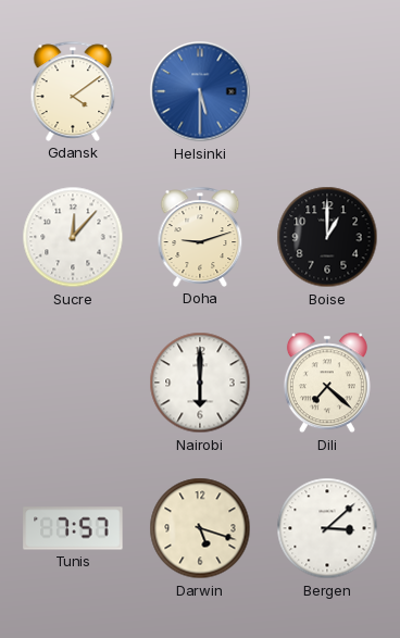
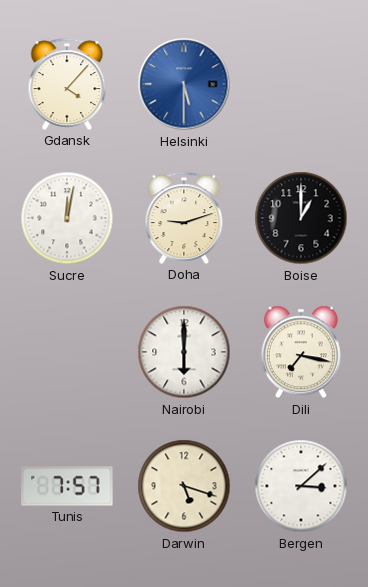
Gdansk: 4:09 -> 4:07 (67, 84)
Sucre: 12:07 -> 12:02 (67, 218)
Dili: 7:22 -> 7:17 (301, 352)
